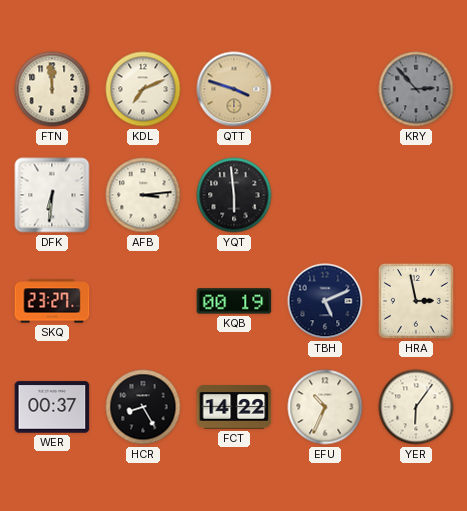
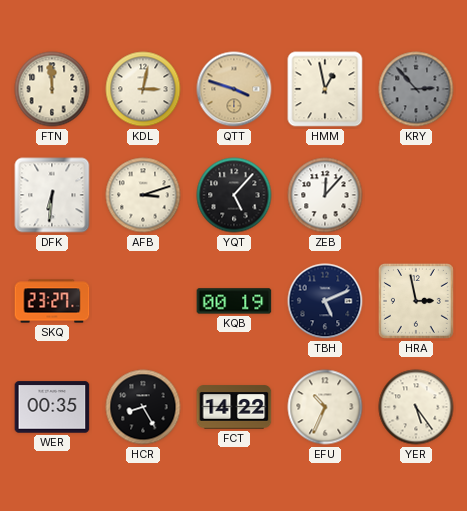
KDL: 7:11 -> 3:02 (143, 89)
HMM: none -> 12:58 (325, 89)
AFB: 3:14 -> 3:12 (143, 195)
YQT: 5:59 -> 5:07 (234, 195)
ZEB: none -> 12:07 (325, 195)
WER: 00:37 -> 00:35 (52, 407)
YER: 6:06 -> 5:24 (416, 407)
